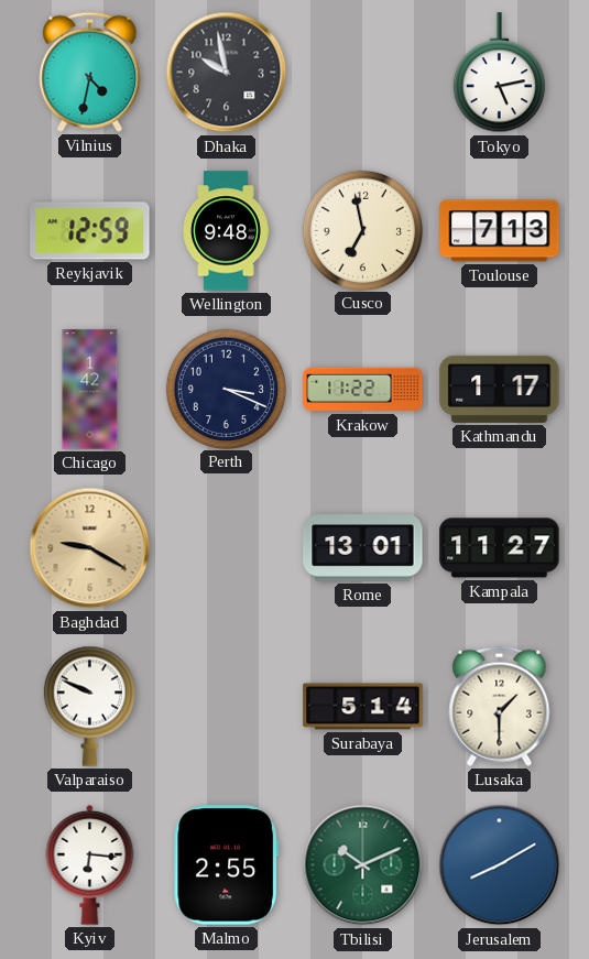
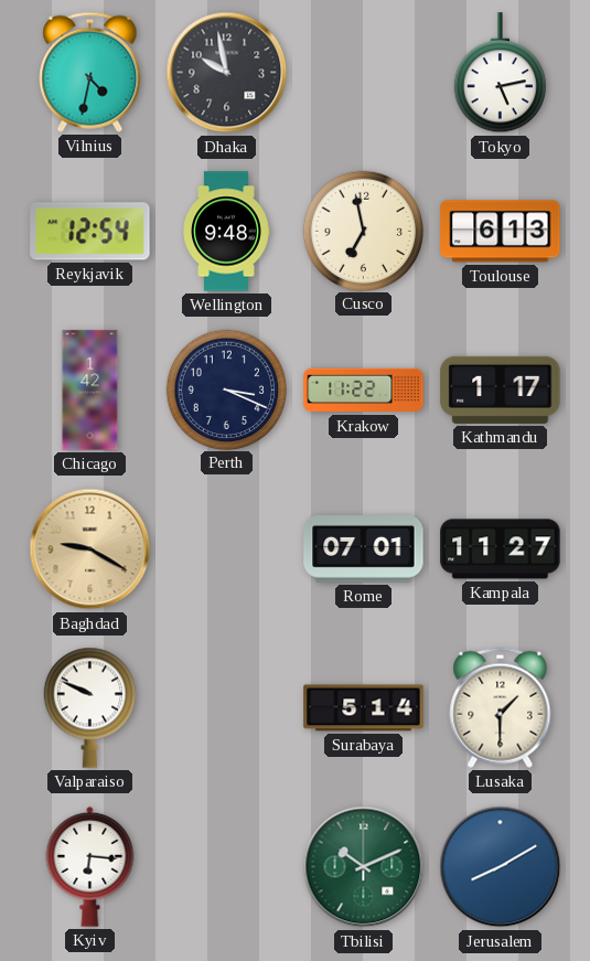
Reykjavik: 12:59 -> 12:54 (90, 232)
Toulouse: 7:13 -> 6:13 (501, 232)
Rome: 13:01 -> 07:01 (364, 549)
Malmo: 2:55 -> none (226, 865)
